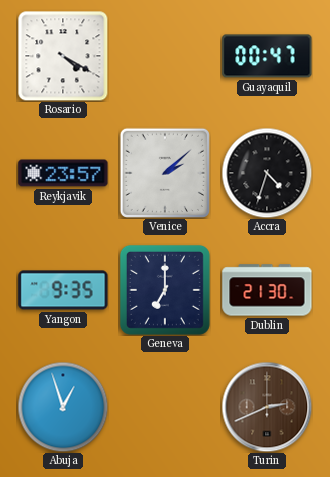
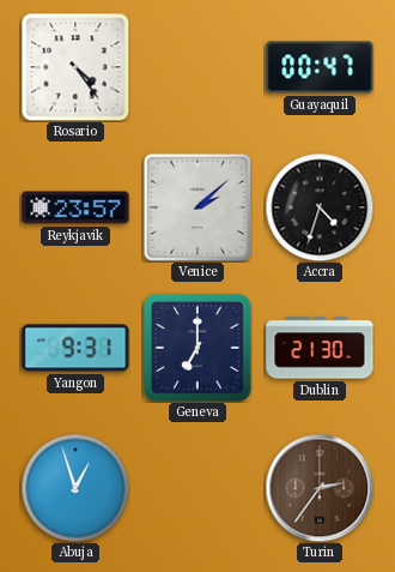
Rosario: 4:20 -> 4:24 (75, 67)
Yangon: 9:35 -> 9:31 (75, 348)
Turin: 2:41 -> 2:36 (320, 488)
